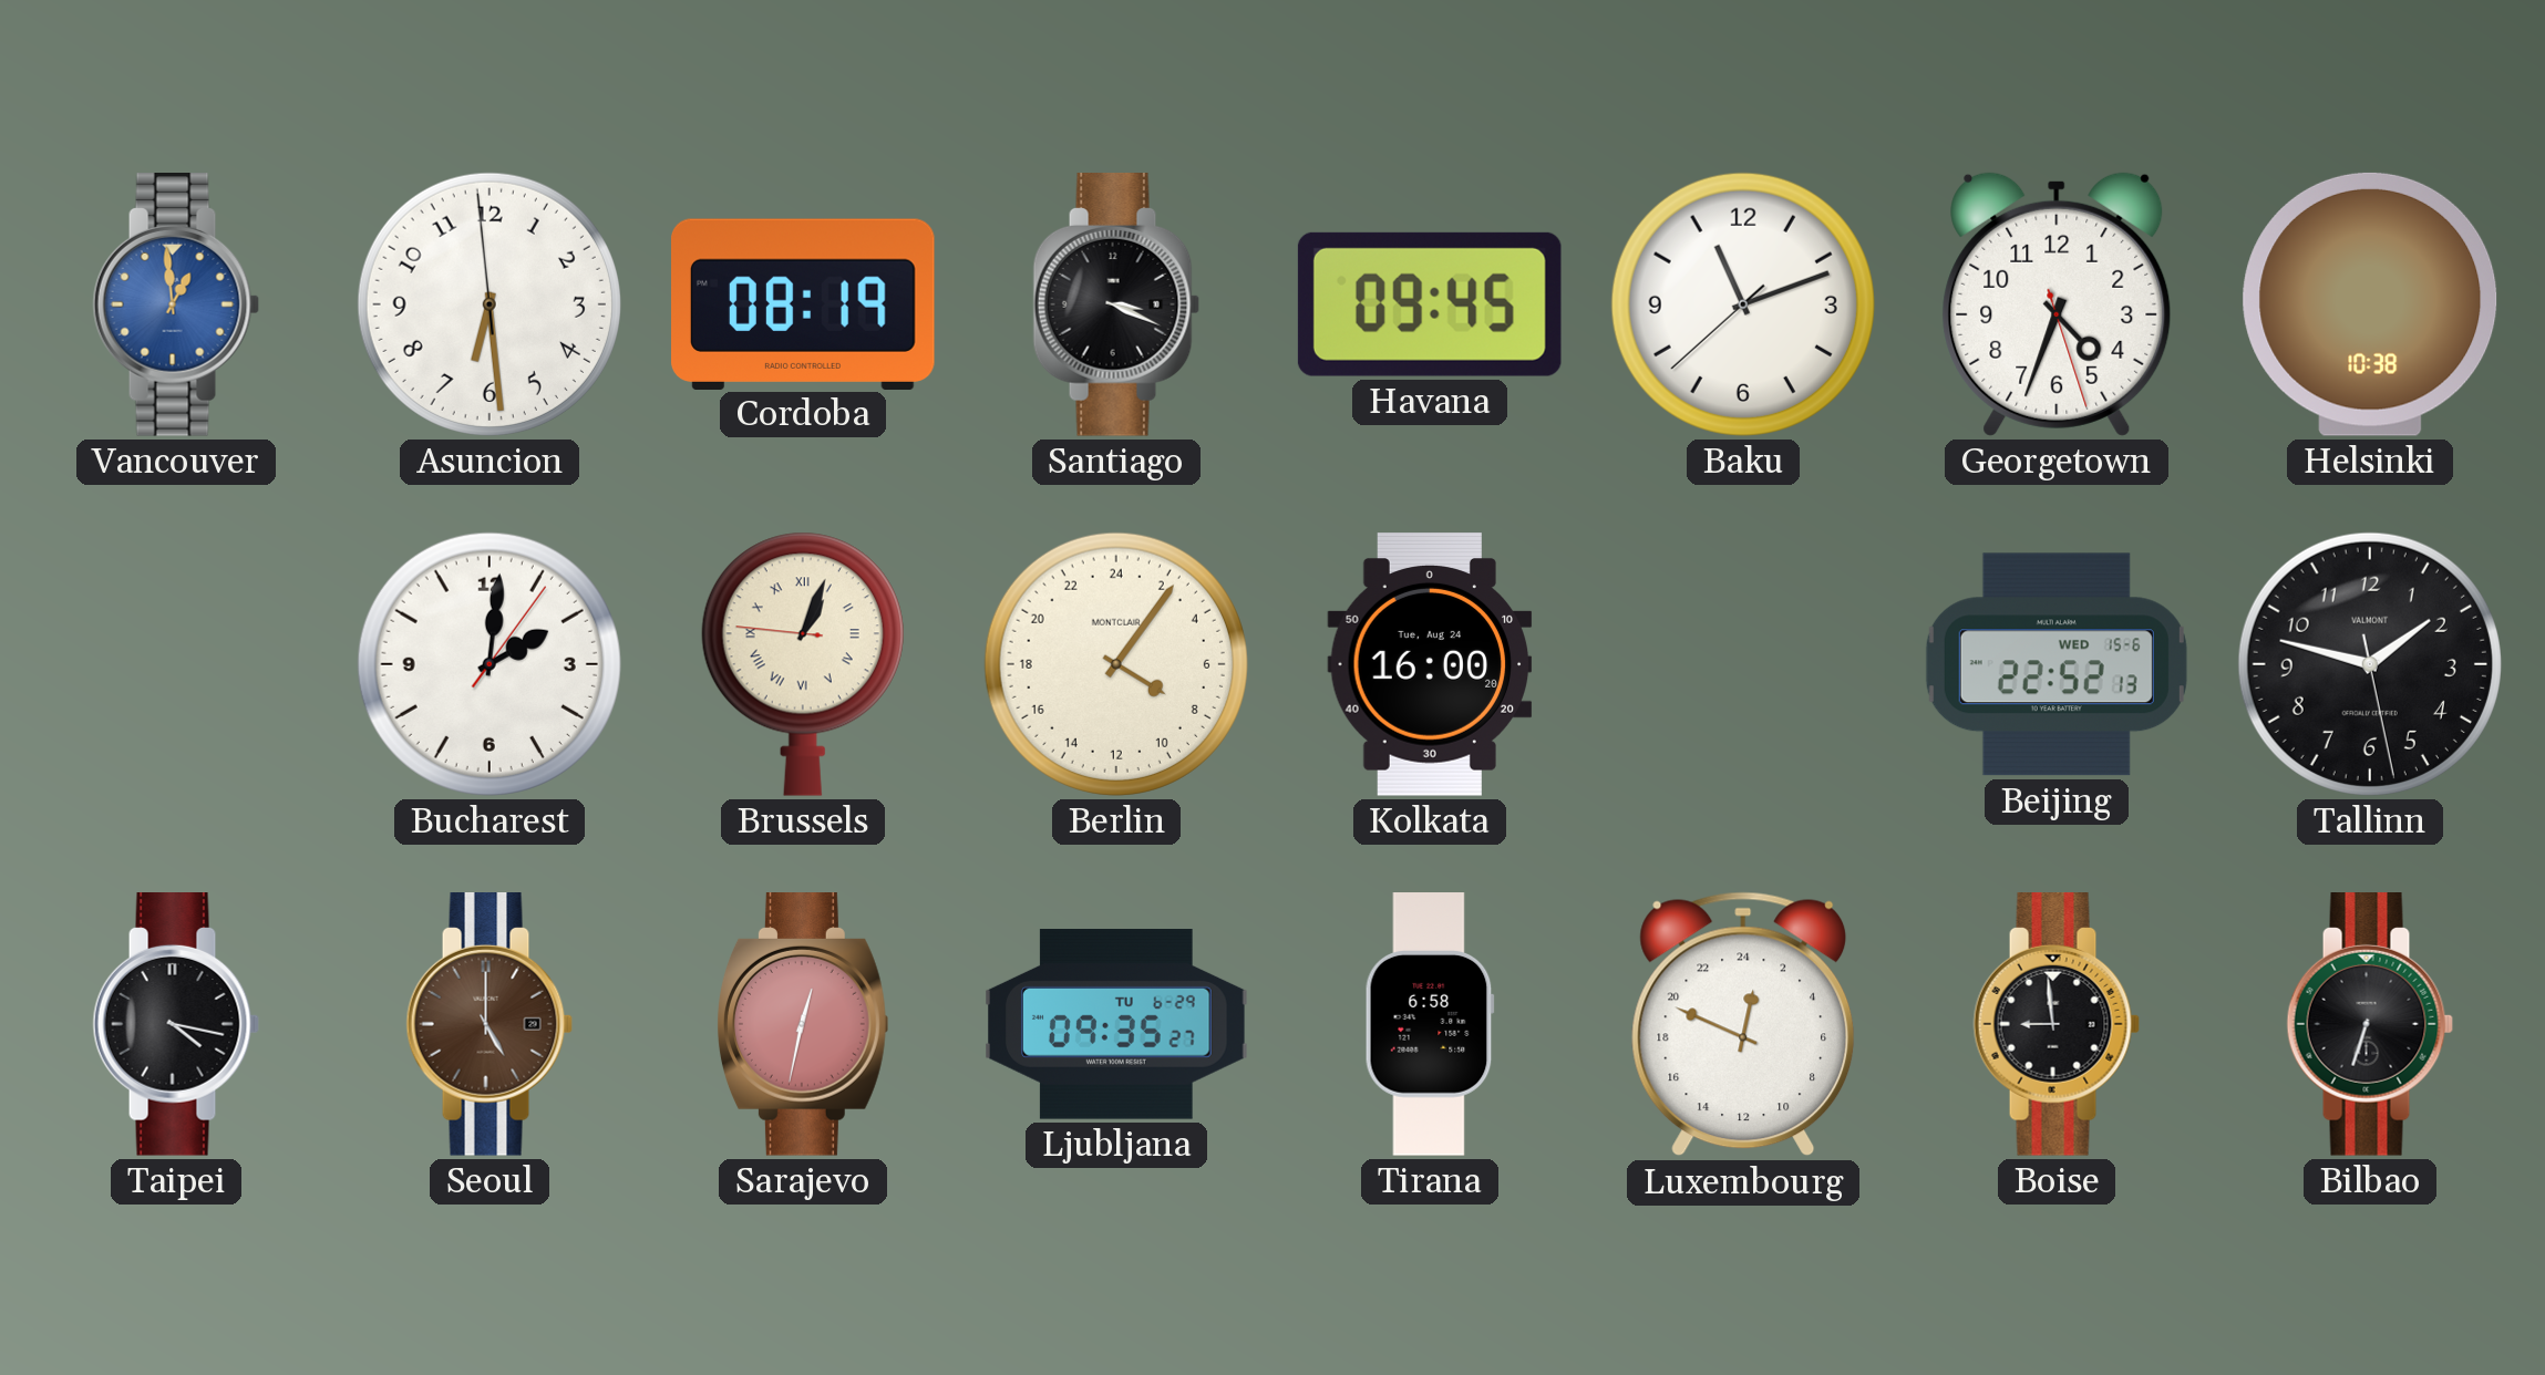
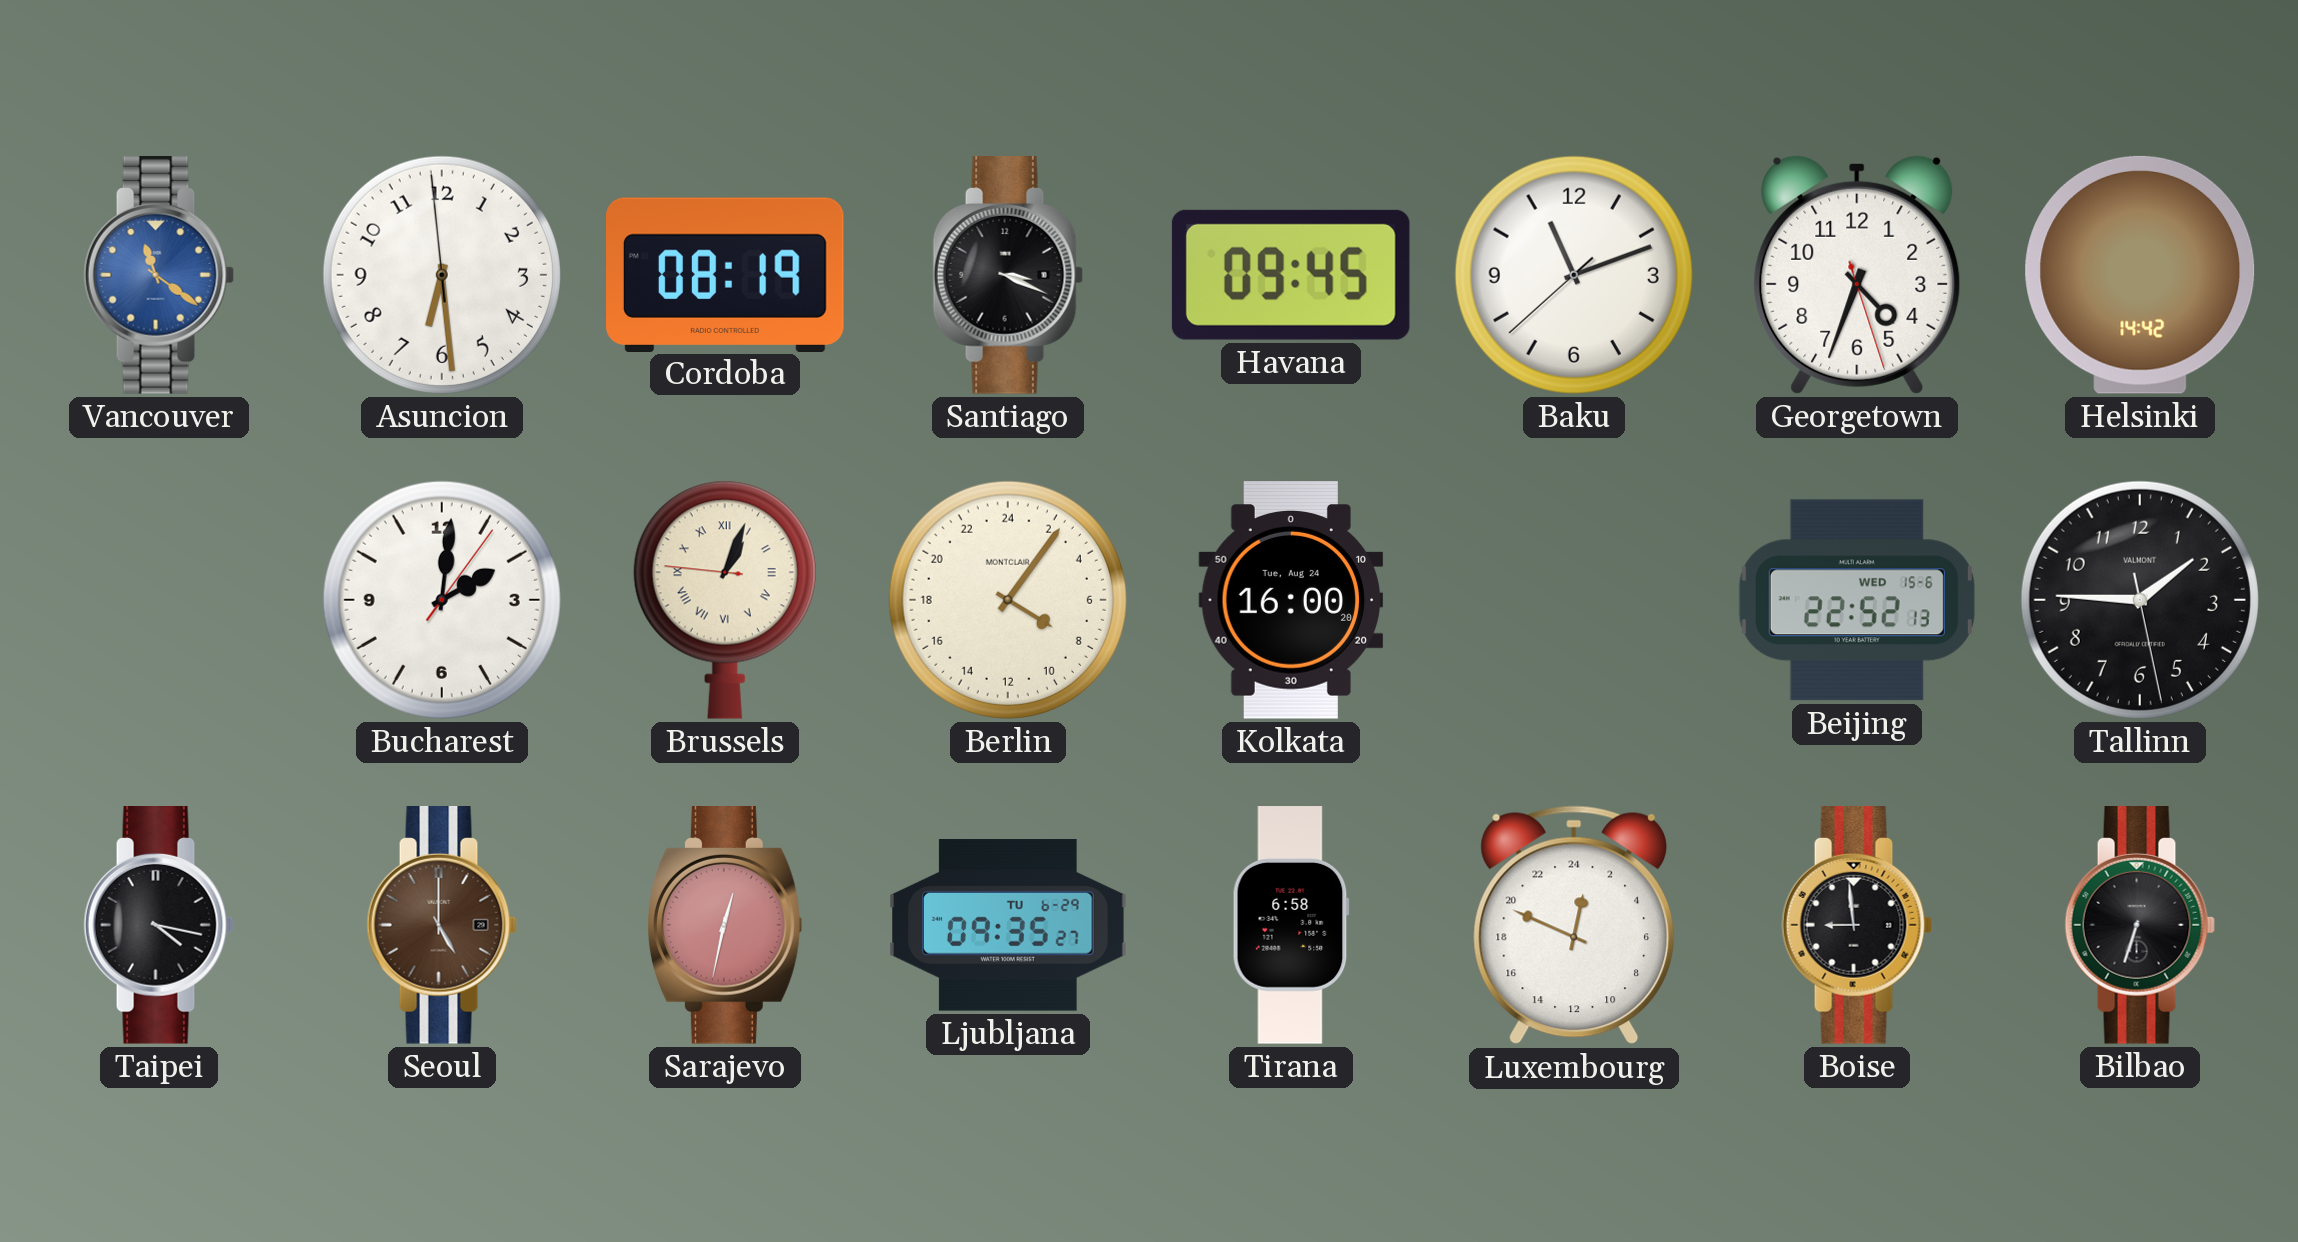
Vancouver: 12:59 -> 11:21 (159, 276)
Helsinki: 10:38 -> 14:42 (2140, 275)
Tallinn: 1:47 -> 1:45 (2140, 600)
